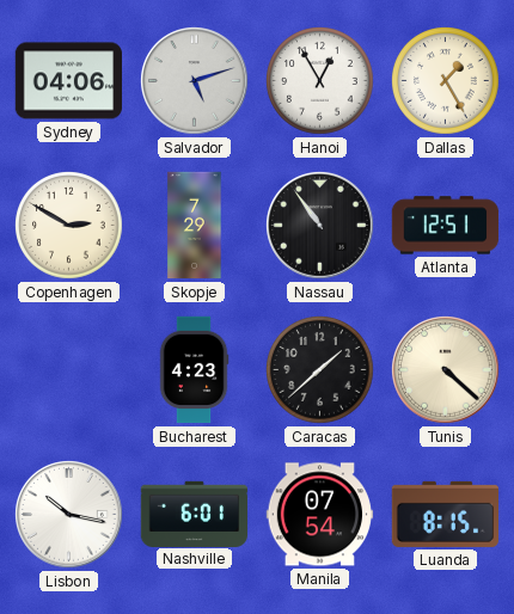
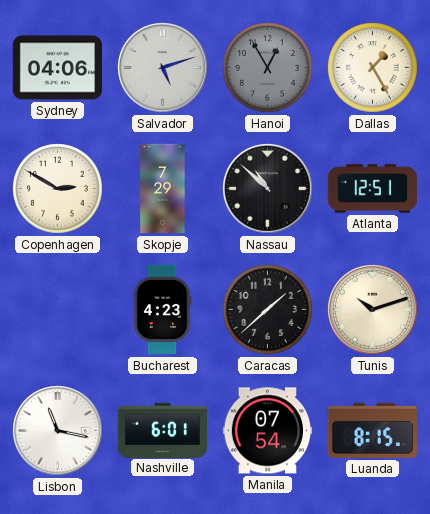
Hanoi dial: white -> grey (268, 68)
Nassau: 10:54 -> 10:52 (268, 189)
Tunis: 4:22 -> 10:12 (373, 310)
Lisbon: 10:17 -> 11:17 (58, 431)
